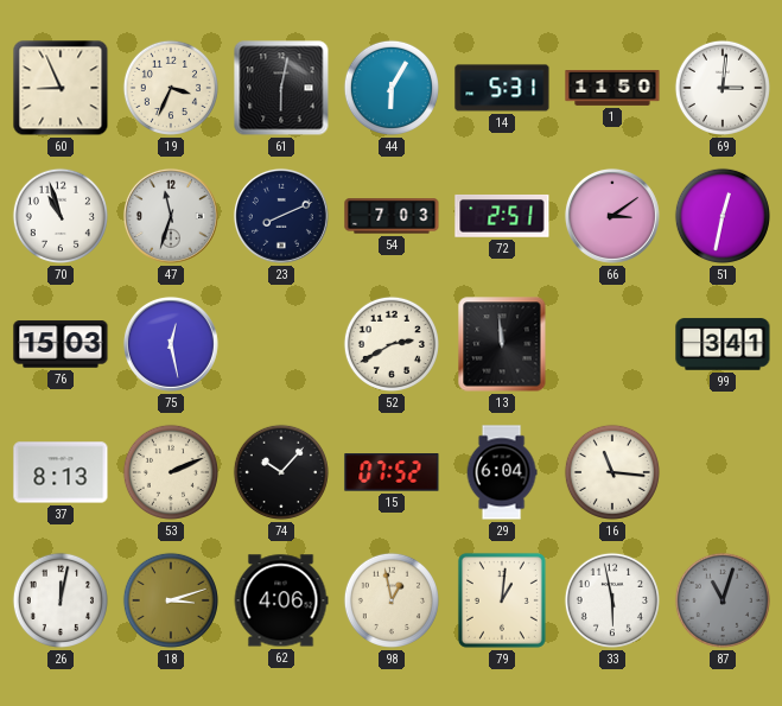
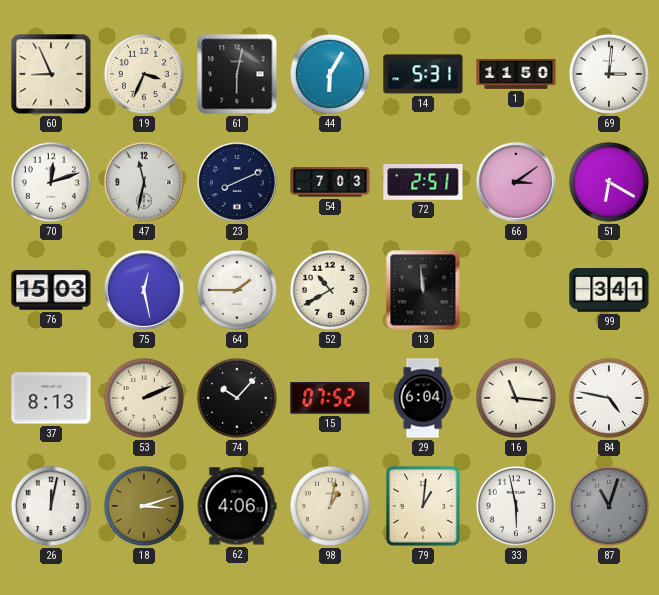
70: 10:57 -> 12:12 (51, 182)
47: 11:33 -> 11:32 (144, 182)
51: 12:32 -> 6:20 (609, 182)
64: none -> 1:45 (237, 290)
52: 2:40 -> 10:40 (330, 290)
84: none -> 4:47 (609, 398)
98: 12:58 -> 1:02 (330, 506)
